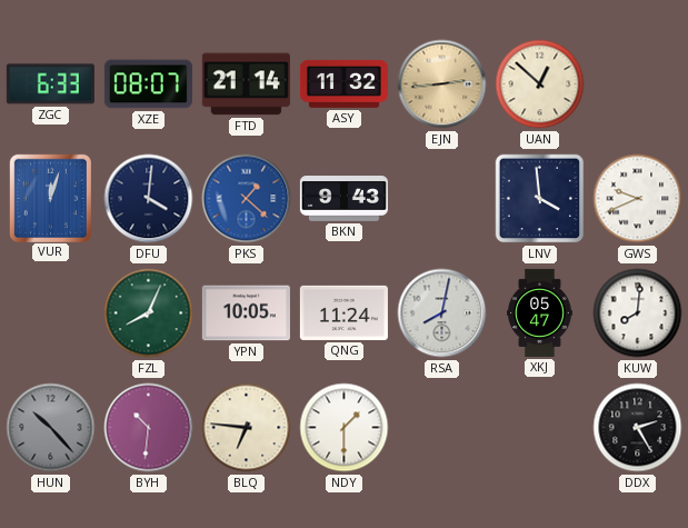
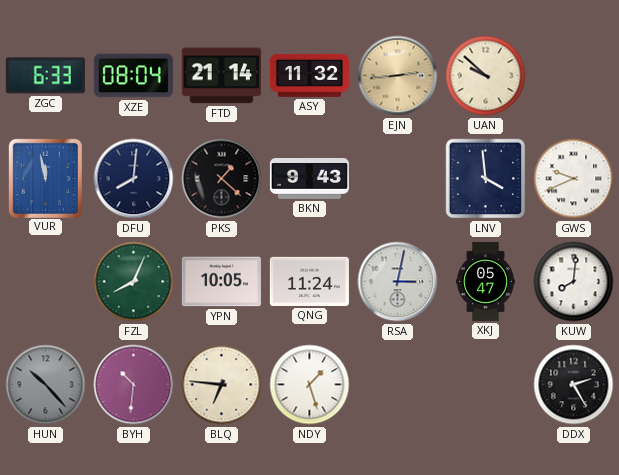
XZE: 08:07 -> 08:04 (133, 76)
UAN: 12:52 -> 9:52 (486, 76)
VUR: 12:03 -> 11:58 (45, 178)
DFU: 4:01 -> 8:01 (134, 179)
PKS dial: blue -> black (222, 179)
RSA: 8:02 -> 3:02 (398, 282)
NDY: 1:30 -> 1:27 (310, 385)
